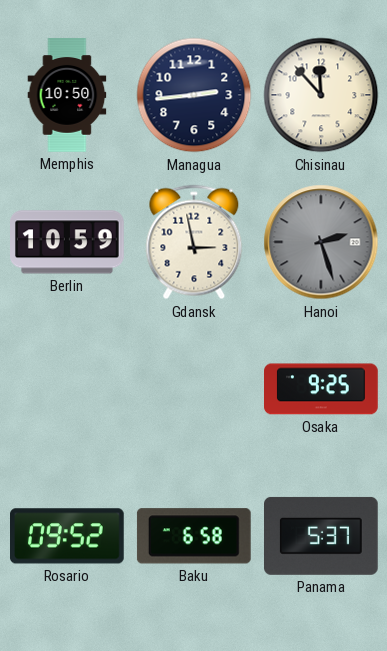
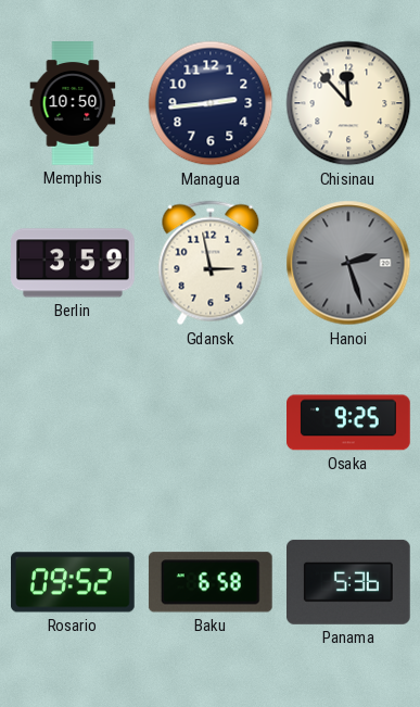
Berlin: 10:59 -> 3:59 (74, 263)
Panama: 5:37 -> 5:36 (349, 582)
